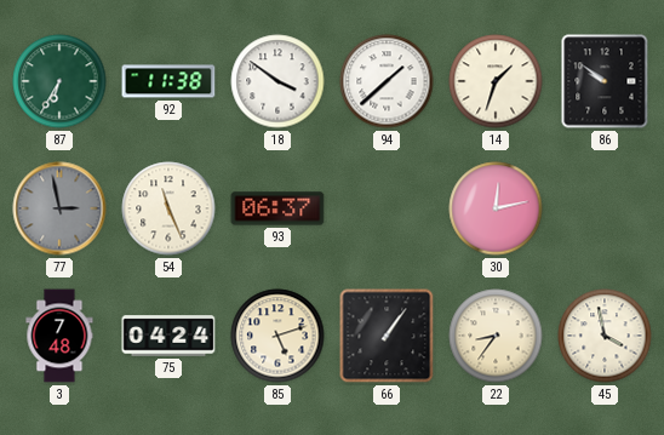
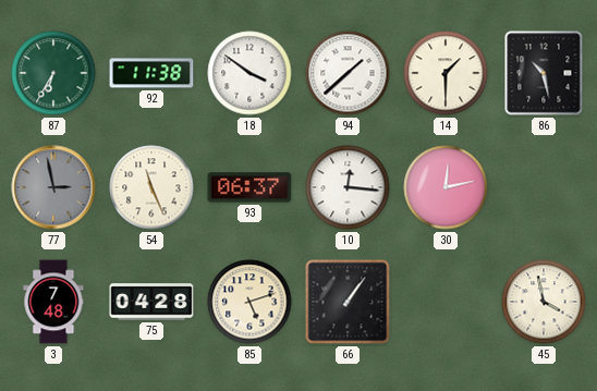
14: 1:33 -> 1:30 (446, 73)
86: 9:51 -> 10:28 (544, 73)
10: none -> 12:16 (348, 187)
75: 04:24 -> 04:28 (151, 302)
22: 8:36 -> none (496, 336)
